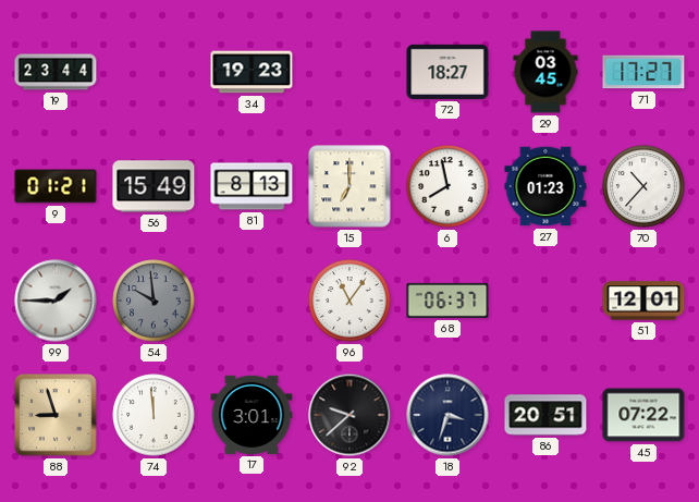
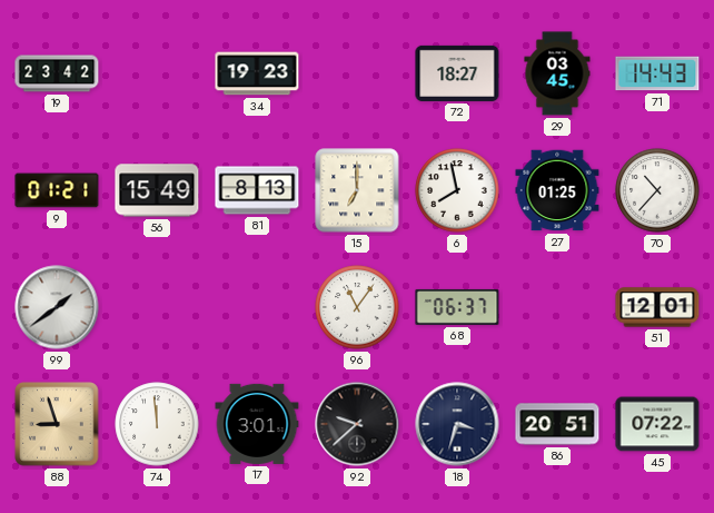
19: 23:44 -> 23:42 (57, 73)
71: 17:27 -> 14:43 (657, 73)
27: 01:23 -> 01:25 (557, 190)
99: 1:45 -> 1:39 (57, 307)
54: 9:59 -> none (154, 301)
